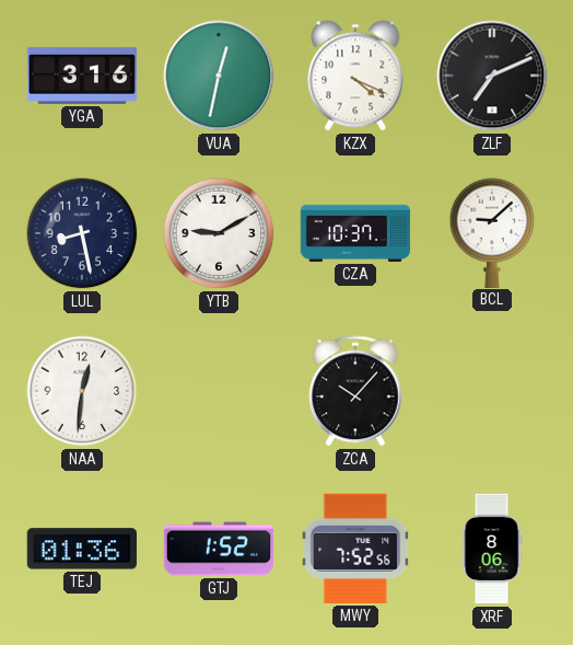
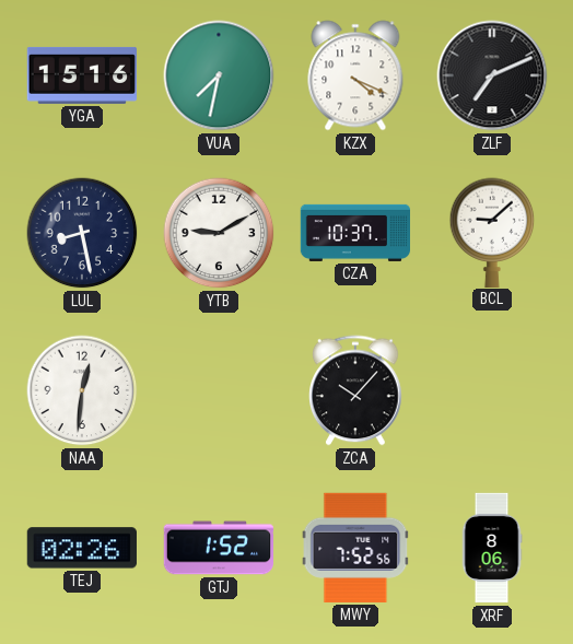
YGA: 3:16 -> 15:16 (81, 75)
VUA: 12:32 -> 7:32 (219, 75)
TEJ: 01:36 -> 02:26 (82, 548)
